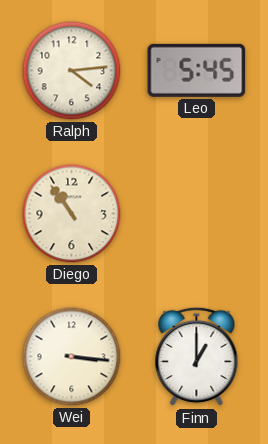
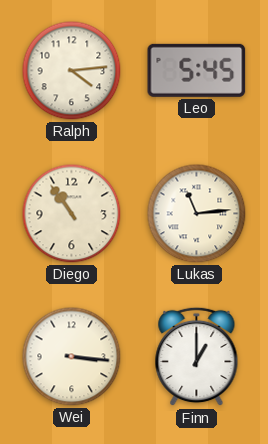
Lukas: none -> 11:14 (197, 214)
